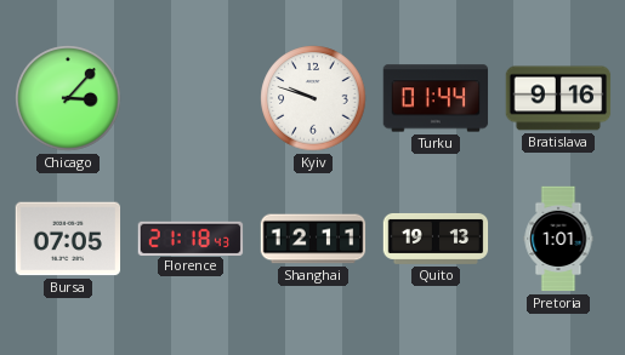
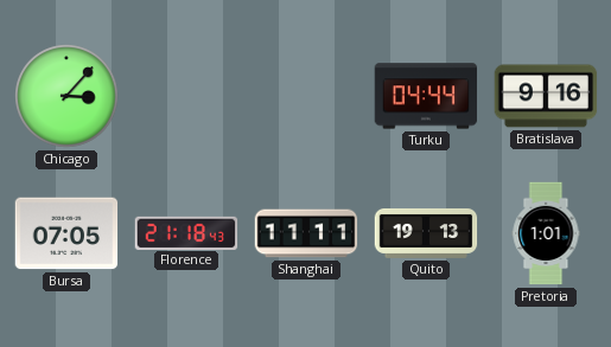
Kyiv: 9:48 -> none (313, 98)
Turku: 01:44 -> 04:44 (426, 96)
Shanghai: 12:11 -> 11:11 (306, 233)
